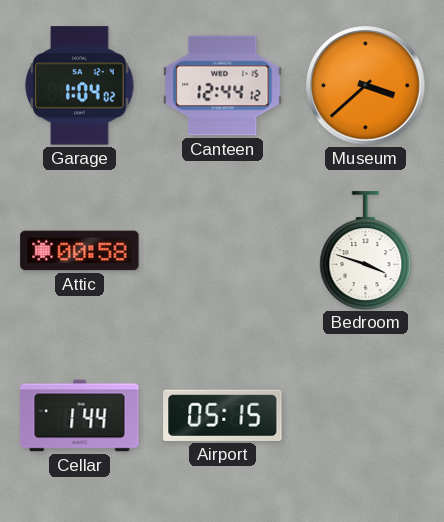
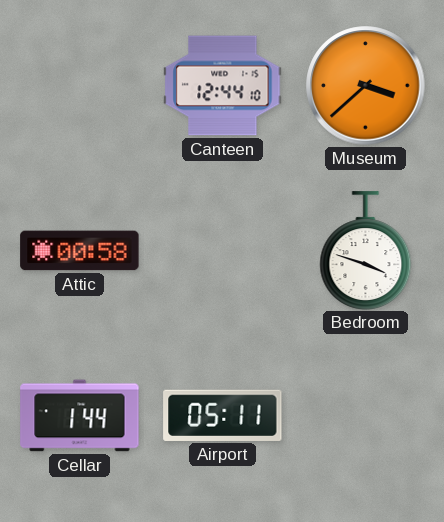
Garage: 1:04 -> none (80, 86)
Canteen: 12:44:12 -> 12:44:10 (223, 86)
Airport: 05:15 -> 05:11 (223, 415)
